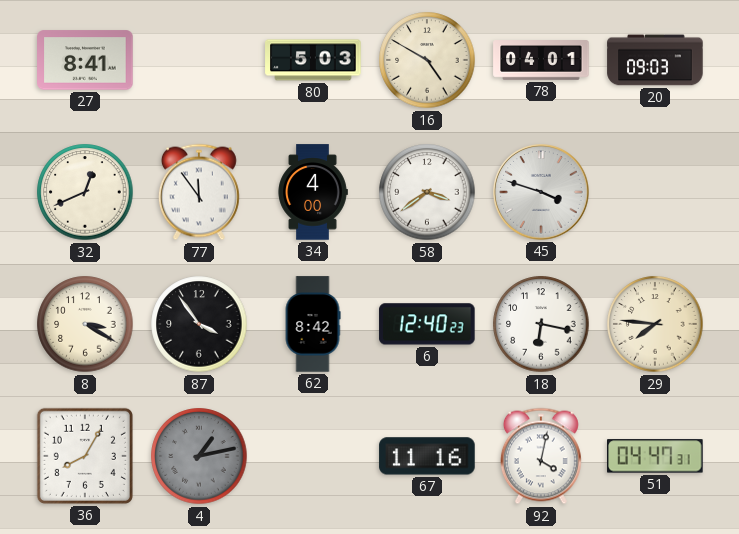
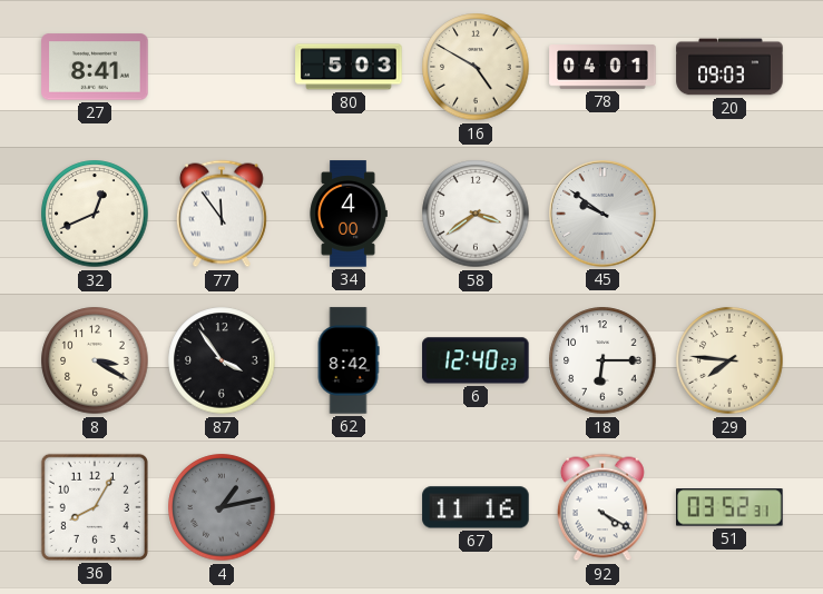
45: 3:48 -> 9:51 (602, 214)
18: 6:17 -> 6:15 (602, 360)
92: 4:02 -> 4:20 (602, 507)
51: 04:47 -> 03:52 (729, 507)
